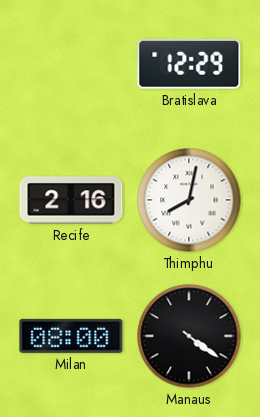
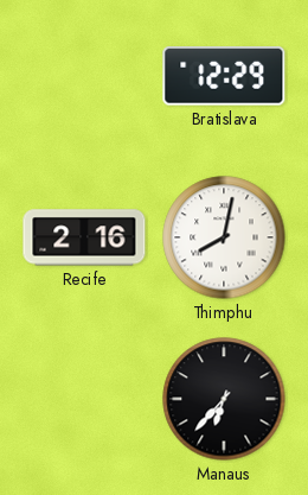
Milan: 08:00 -> none (71, 336)
Manaus: 4:21 -> 6:37 (224, 399)
